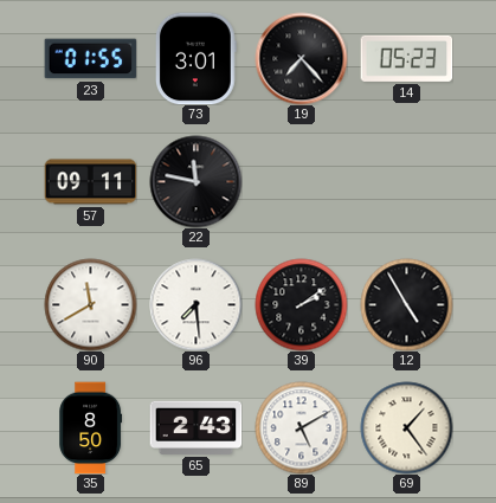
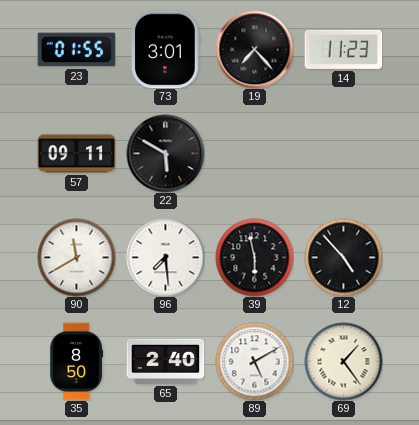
14: 05:23 -> 11:23 (343, 49)
22: 11:47 -> 5:50 (165, 153)
39: 2:09 -> 5:58 (254, 257)
12: 4:55 -> 4:53 (343, 257)
65: 2:43 -> 2:40 (165, 361)
